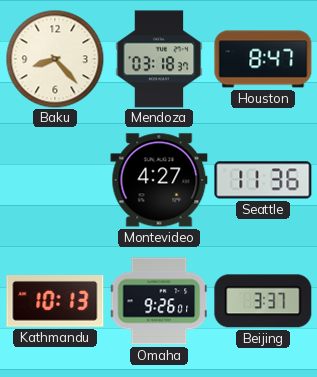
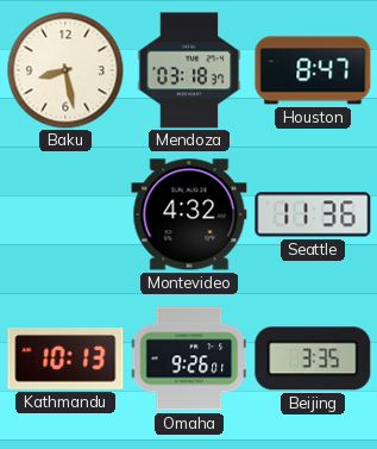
Baku: 8:23 -> 8:28 (65, 70)
Montevideo: 4:27 -> 4:32 (189, 214)
Beijing: 3:37 -> 3:35 (313, 358)
